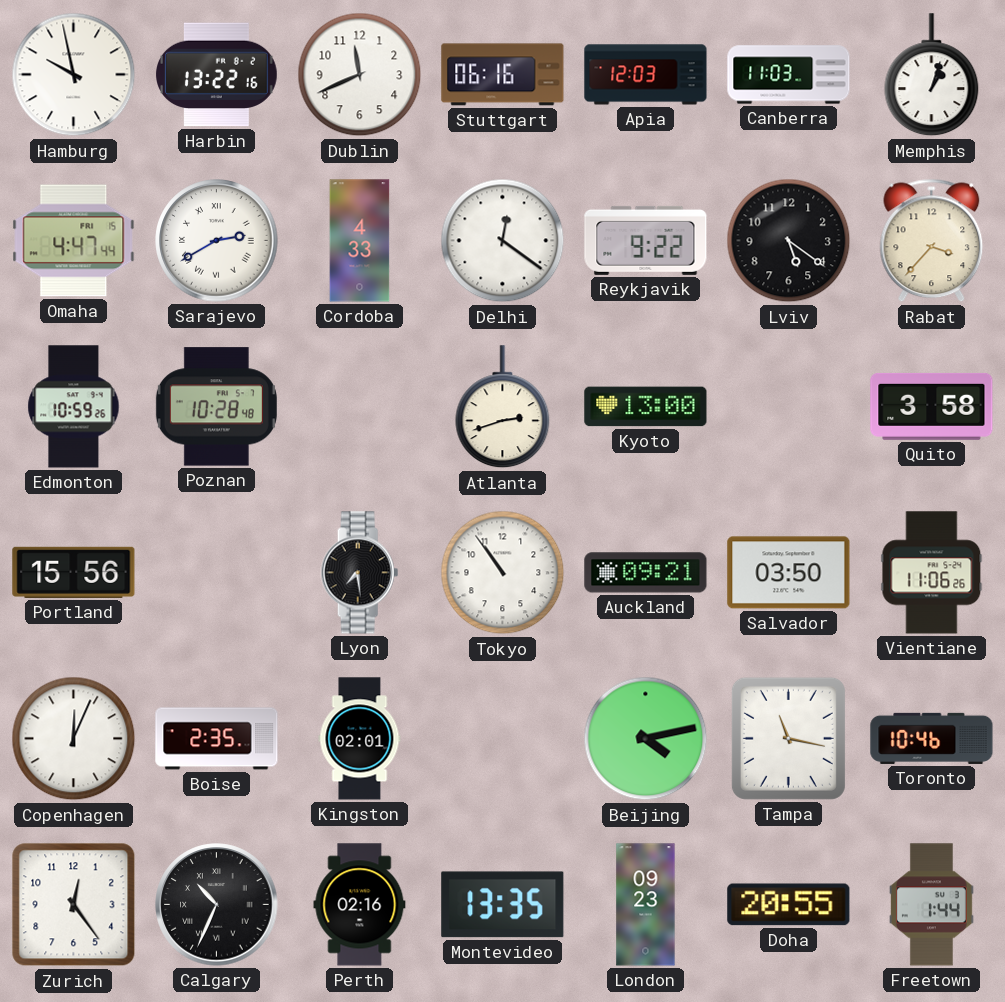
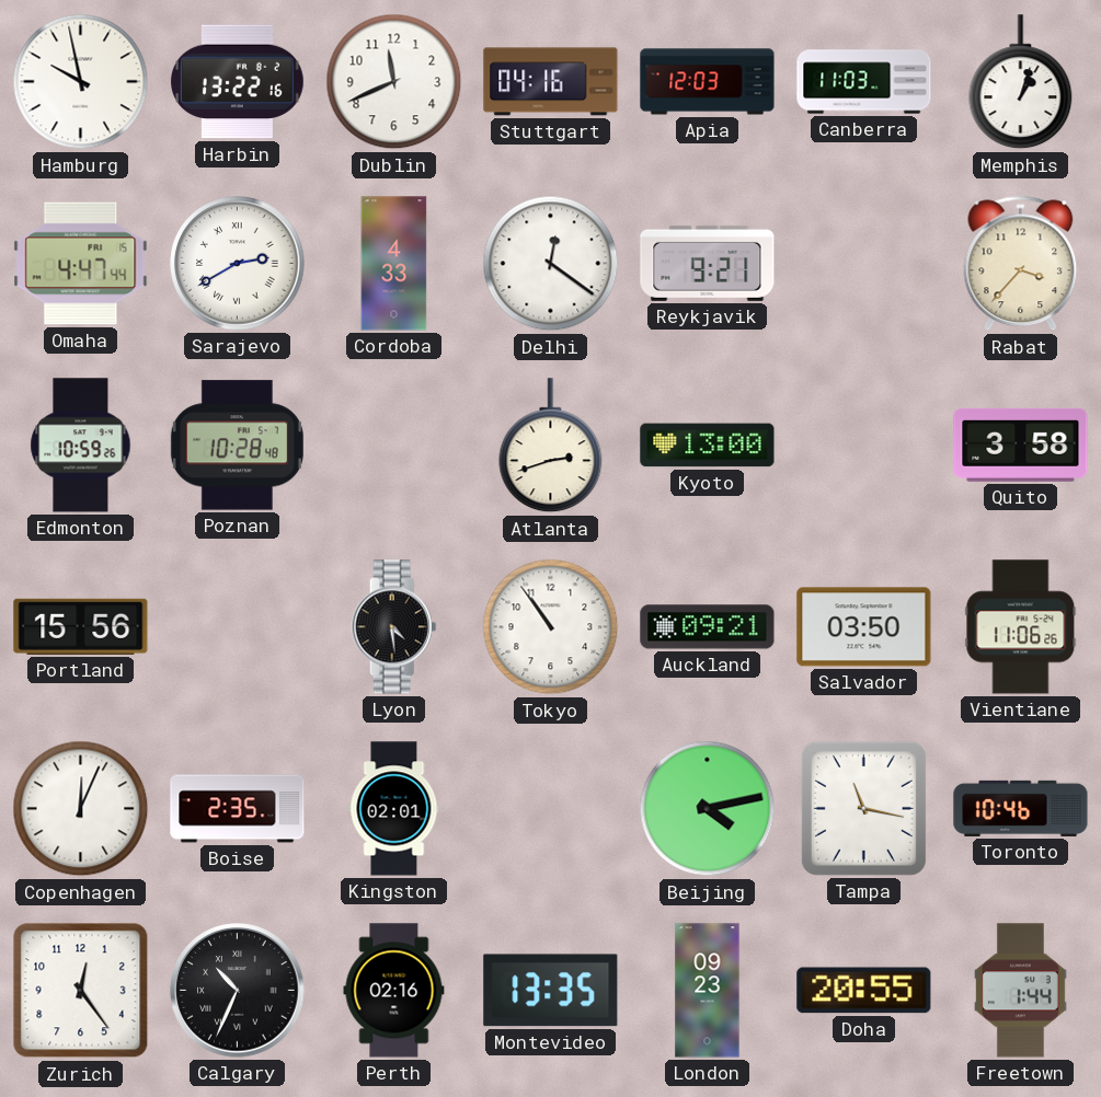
Stuttgart: 06:16 -> 04:16 (551, 82)
Reykjavik: 9:22 -> 9:21 (708, 263)
Lviv: 5:21 -> none (789, 241)
Lyon: 7:29 -> 4:29 (394, 627)
